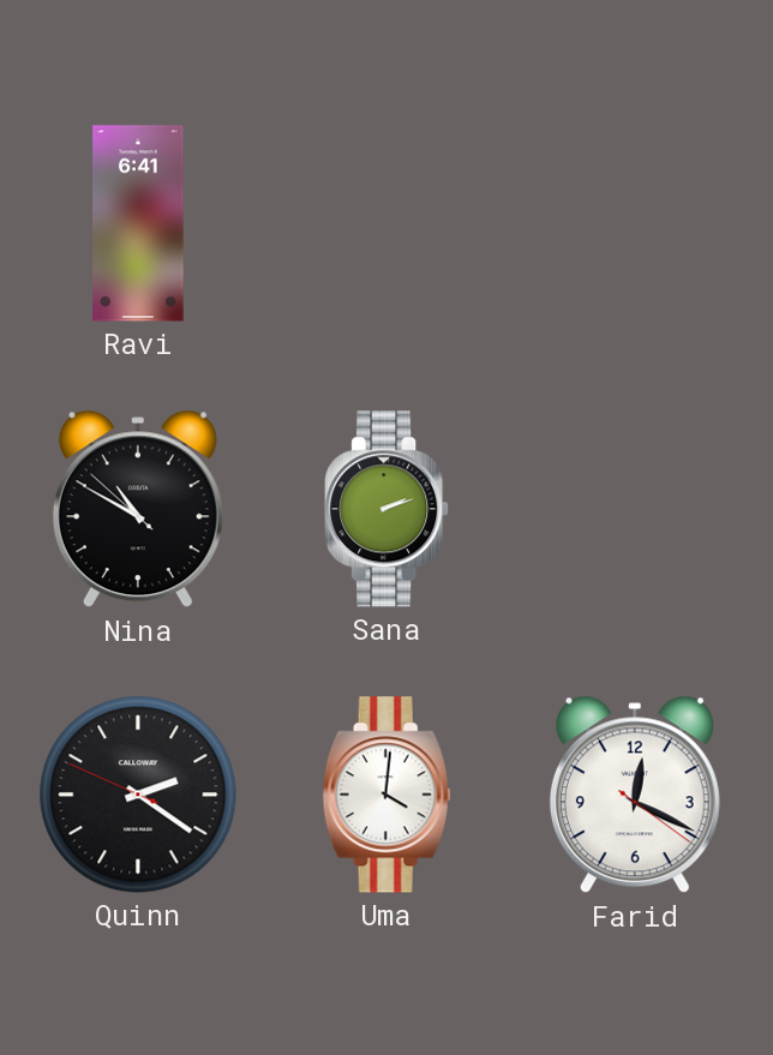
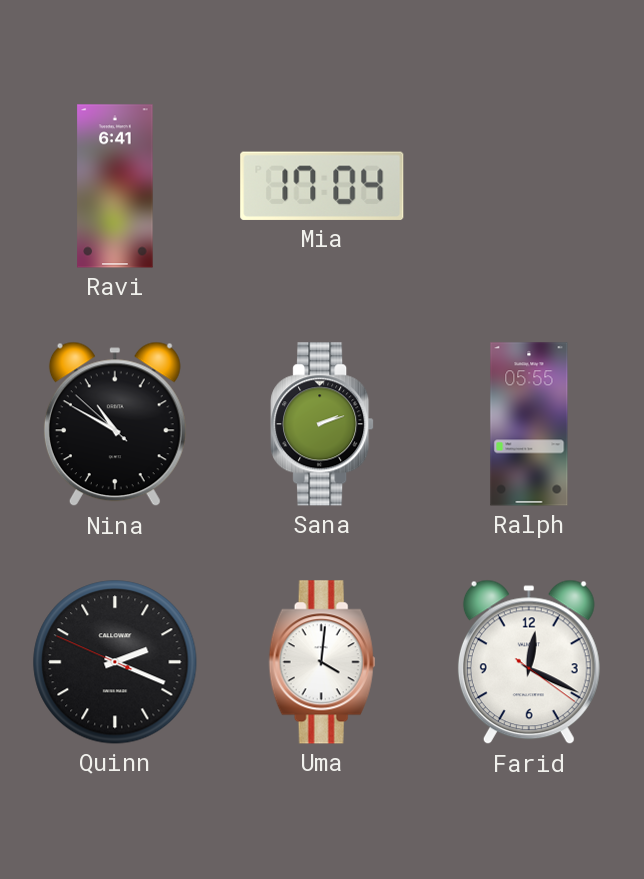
Mia: none -> 17:04 (322, 186)
Ralph: none -> 05:55 (529, 424)
Quinn: 2:20 -> 2:18 (115, 662)
